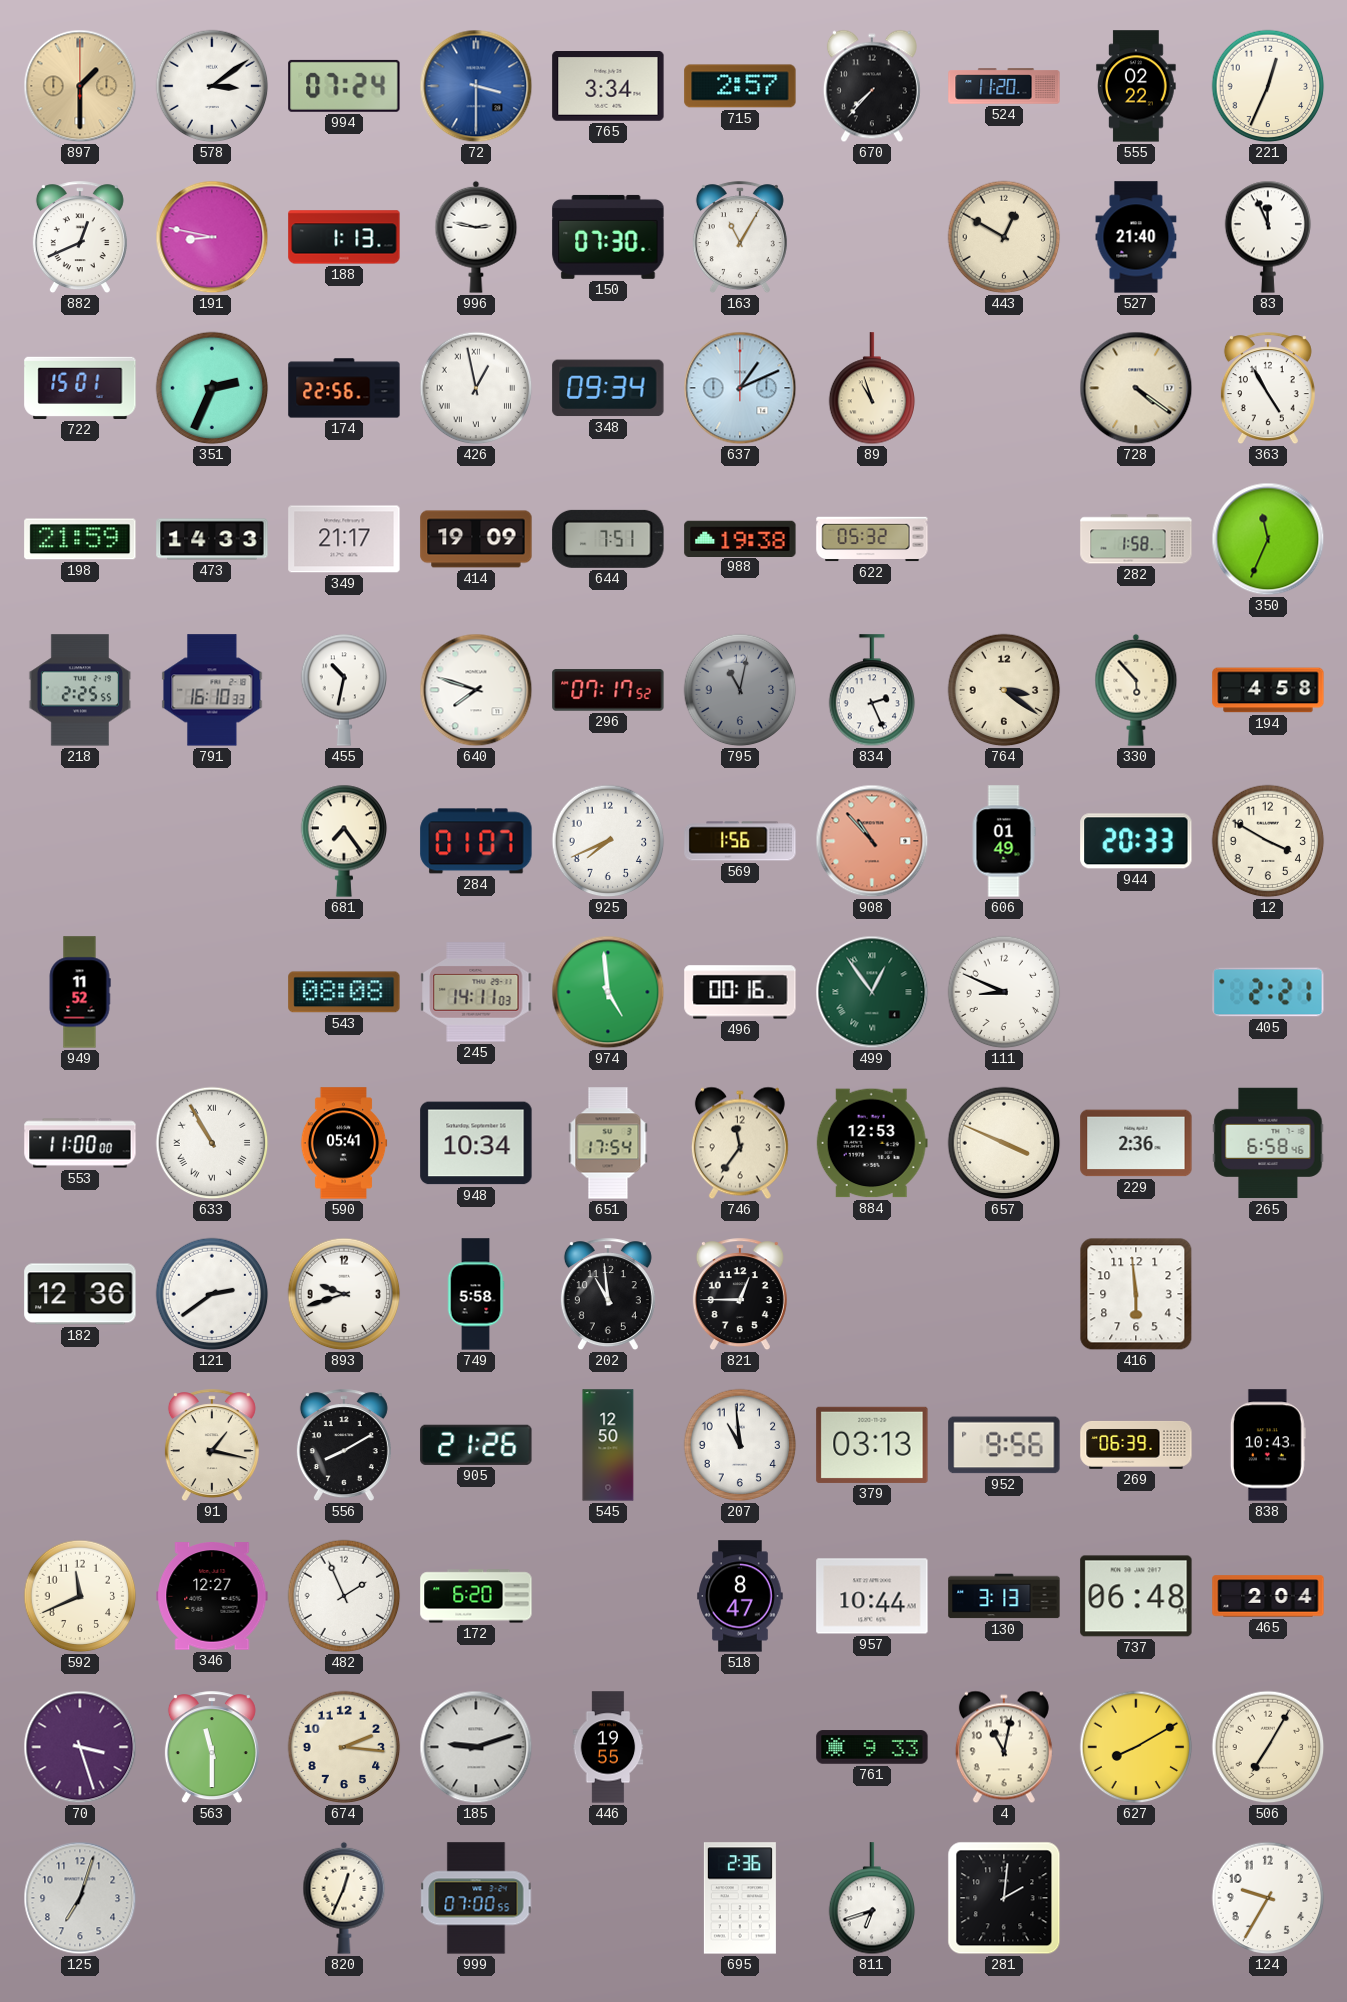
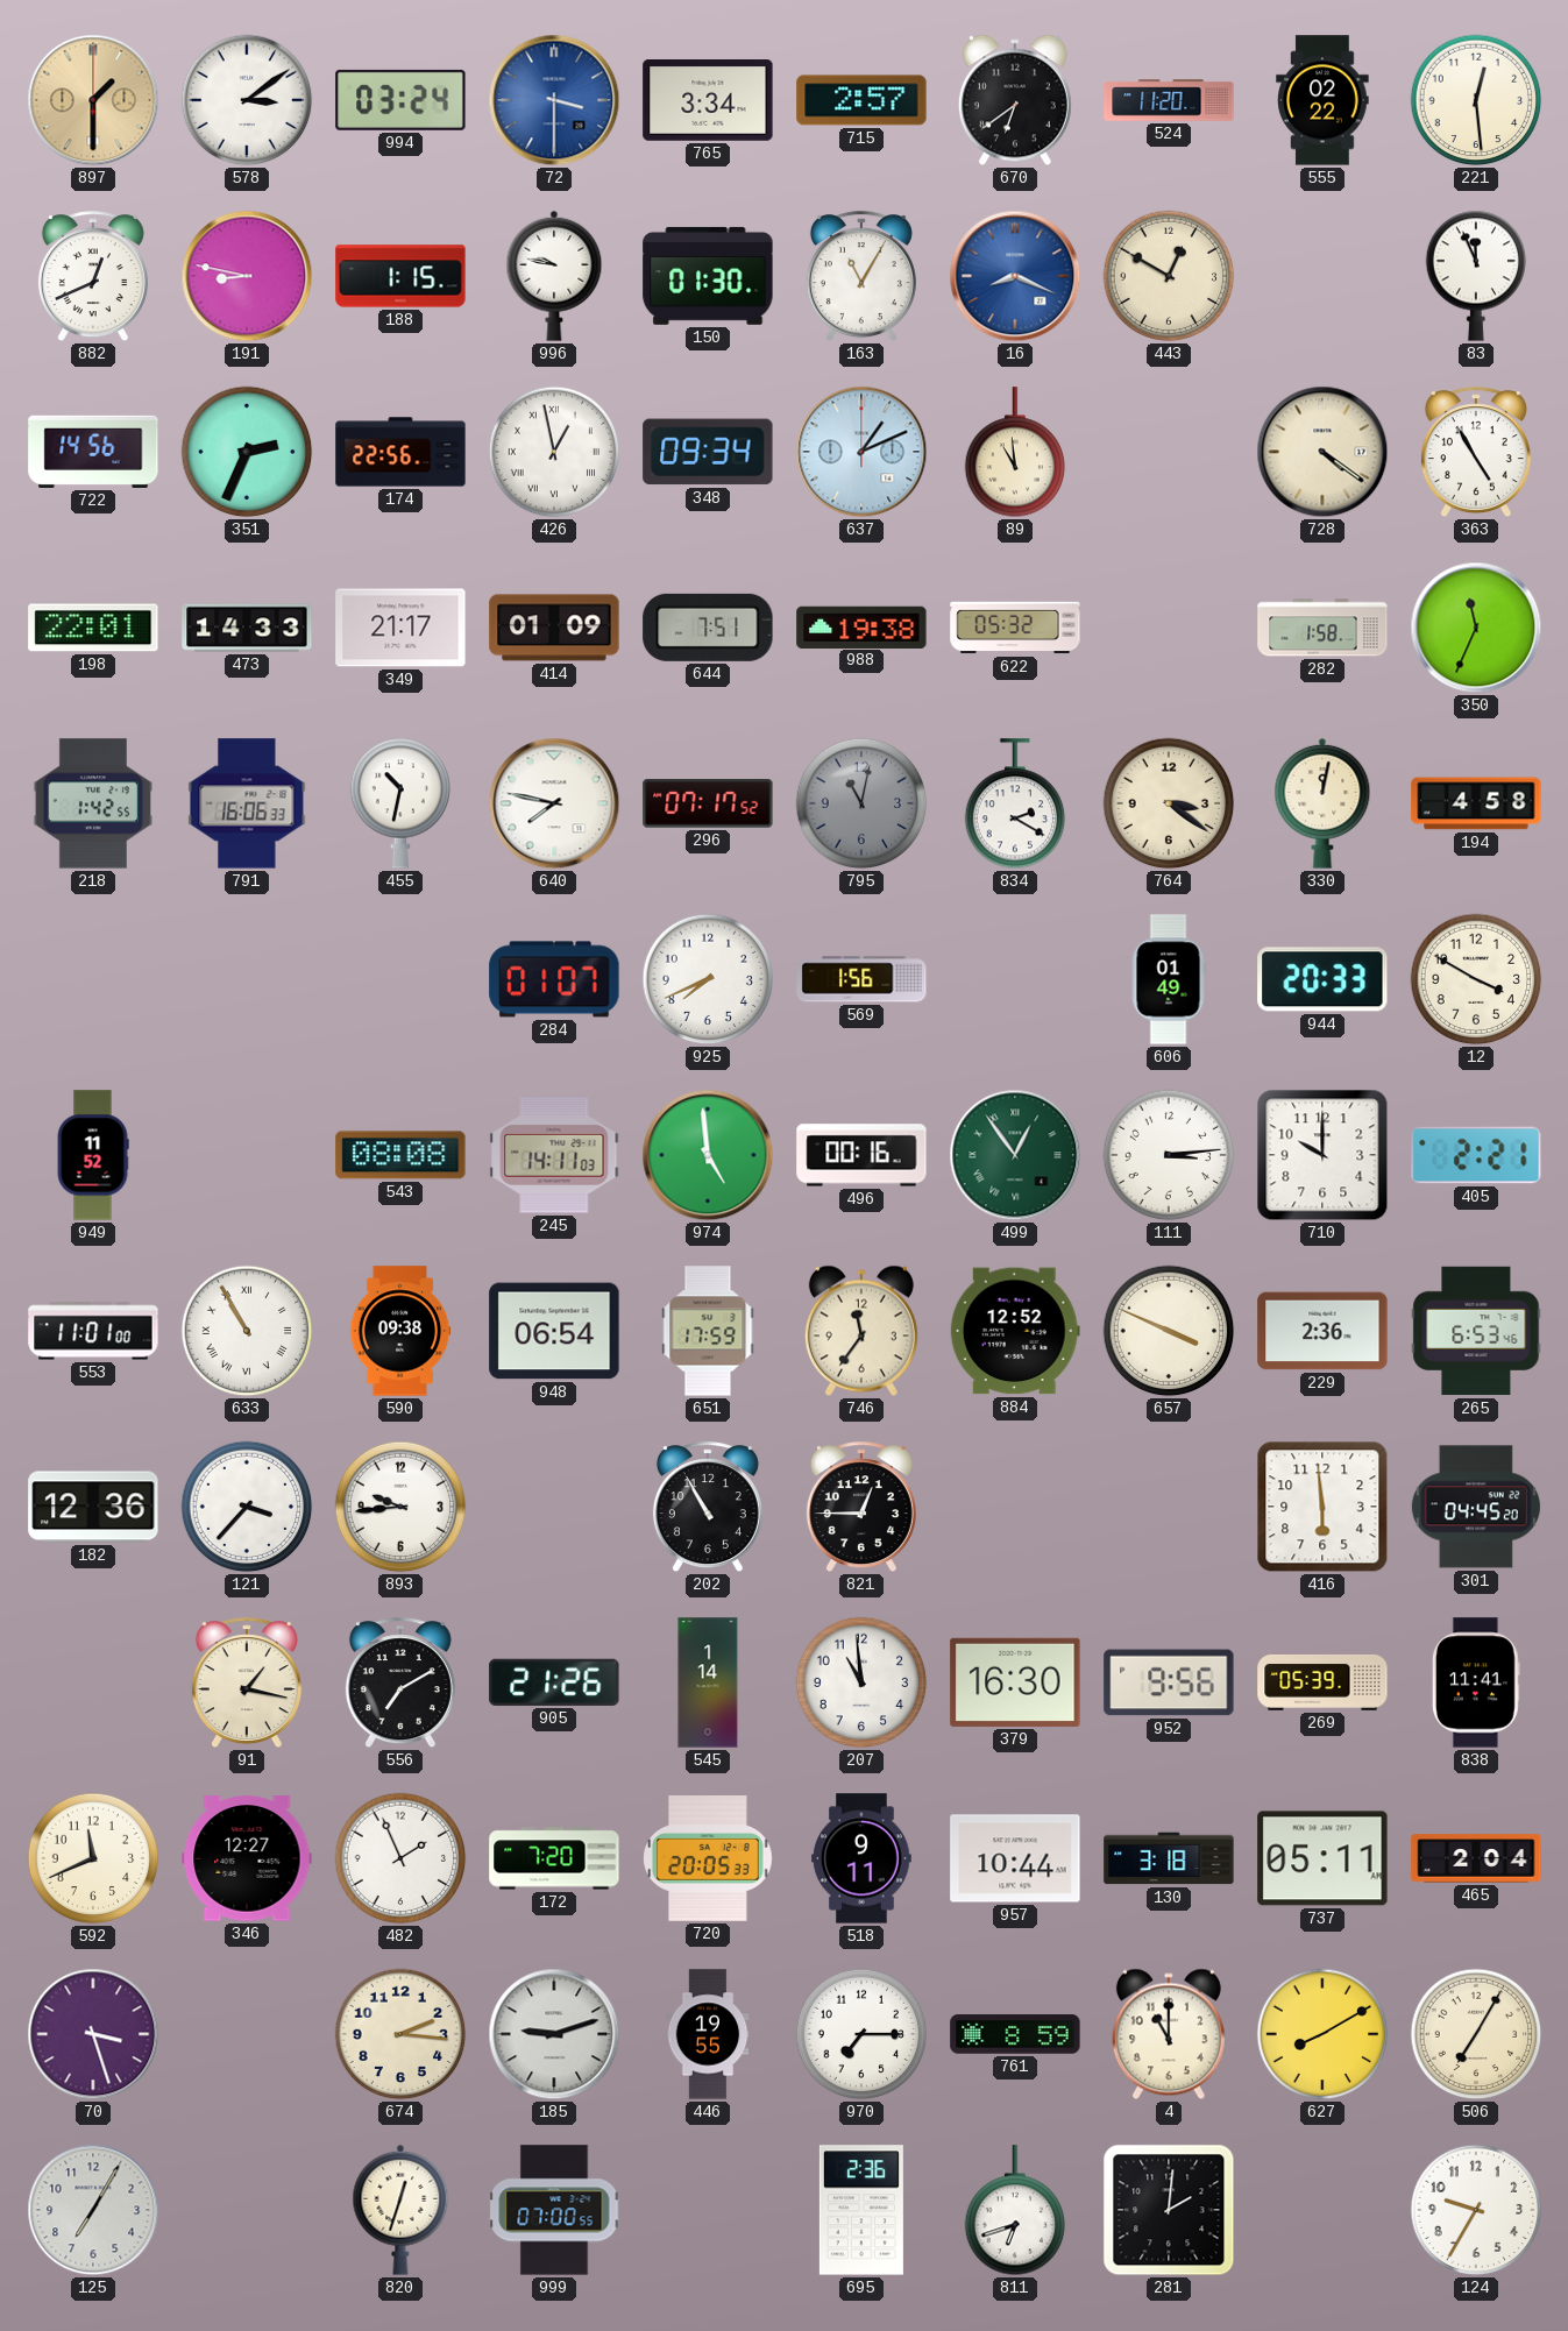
994: 07:24 -> 03:24 (400, 100)
670: 7:37 -> 6:39 (1015, 100)
221: 12:34 -> 12:29 (1476, 100)
188: 1:13 -> 1:15 (400, 276)
996: 2:47 -> 9:47 (554, 276)
150: 07:30 -> 01:30 (708, 276)
16: none -> 8:19 (1015, 276)
527: 21:40 -> none (1136, 237)
722: 15:01 -> 14:56 (93, 452)
89: 10:57 -> 10:59 (1015, 453)
198: 21:59 -> 22:01 (93, 628)
414: 19:09 -> 01:09 (554, 628)
218: 2:25 -> 1:42 (93, 803)
791: 16:10 -> 16:06 (247, 803)
640: 7:48 -> 7:47 (554, 803)
834: 2:26 -> 2:20 (1015, 805)
330: 5:53 -> 12:02 (1322, 803)
681: 7:24 -> none (344, 841)
908: 10:53 -> none (872, 841)
111: 8:49 -> 3:14 (1169, 1155)
710: none -> 10:00 (1322, 1155)
553: 11:00 -> 11:01 (93, 1331)
590: 05:41 -> 09:38 (400, 1331)
948: 10:34 -> 06:54 (554, 1331)
651: 17:54 -> 17:59 (708, 1331)
884: 12:53 -> 12:52 (1015, 1331)
265: 6:58 -> 6:53 (1476, 1331)
121: 2:39 -> 3:37 (247, 1507)
893: 9:42 -> 9:44 (400, 1507)
749: 5:58 -> none (476, 1294)
202: 10:59 -> 10:55 (708, 1508)
301: none -> 04:45 (1476, 1507)
556: 8:10 -> 7:10 (400, 1684)
545: 12:50 -> 1:14 (708, 1682)
379: 03:13 -> 16:30 (1015, 1682)
269: 06:39 -> 05:39 (1322, 1682)
838: 10:43 -> 11:41 (1476, 1682)
172: 6:20 -> 7:20 (554, 1858)
720: none -> 20:05 (708, 1859)
518: 8:47 -> 9:11 (861, 1858)
130: 3:13 -> 3:18 (1169, 1858)
737: 06:48 -> 05:11 (1322, 1858)
563: 11:30 -> none (212, 1748)
970: none -> 7:15 (861, 2034)
761: 9:33 -> 8:59 (1015, 2034)
4: 11:02 -> 11:00 (1169, 2034)
125: 7:03 -> 7:05 (93, 2210)
820: 12:34 -> 12:33 (400, 2210)
